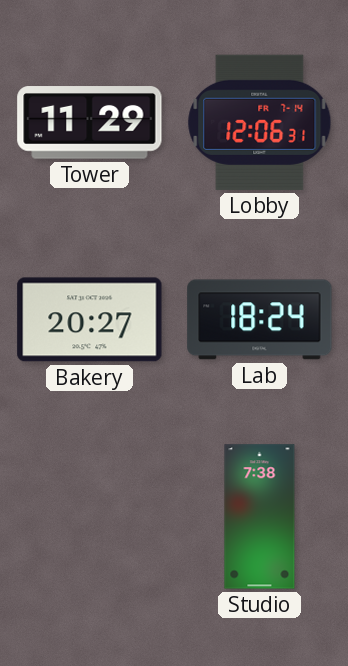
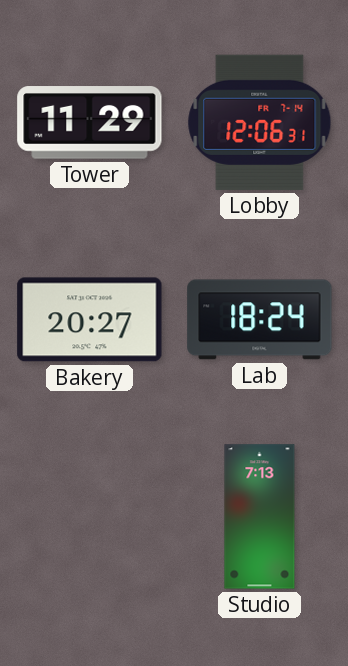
Studio: 7:38 -> 7:13 (260, 517)
